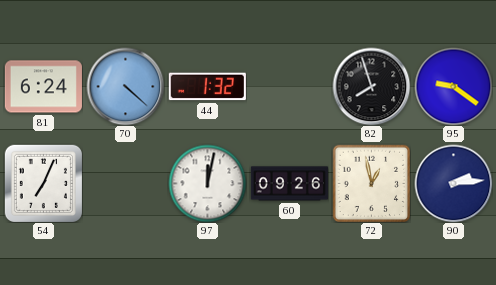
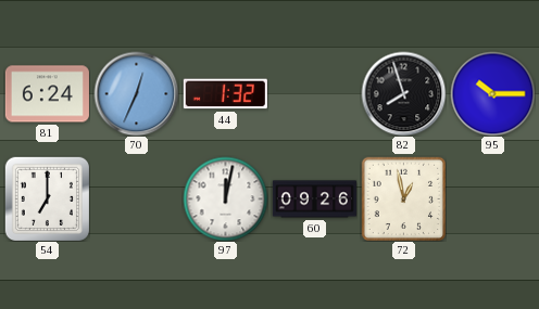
70: 4:22 -> 12:34 (136, 93)
95: 9:21 -> 10:15 (492, 93)
54: 7:04 -> 7:00 (47, 198)
90: 2:14 -> none (453, 183)
